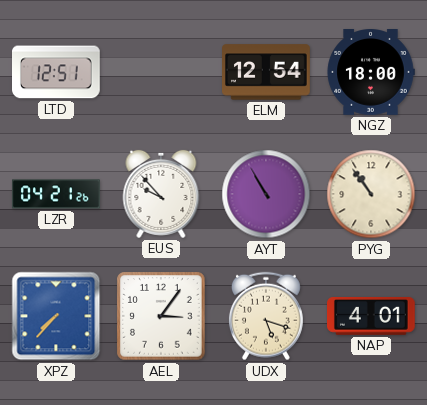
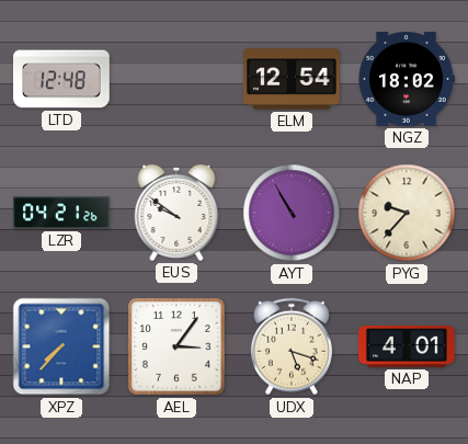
LTD: 12:51 -> 12:48 (62, 79)
NGZ: 18:00 -> 18:02 (407, 80)
EUS: 9:53 -> 9:51 (176, 213)
PYG: 10:54 -> 9:37 (407, 213)
